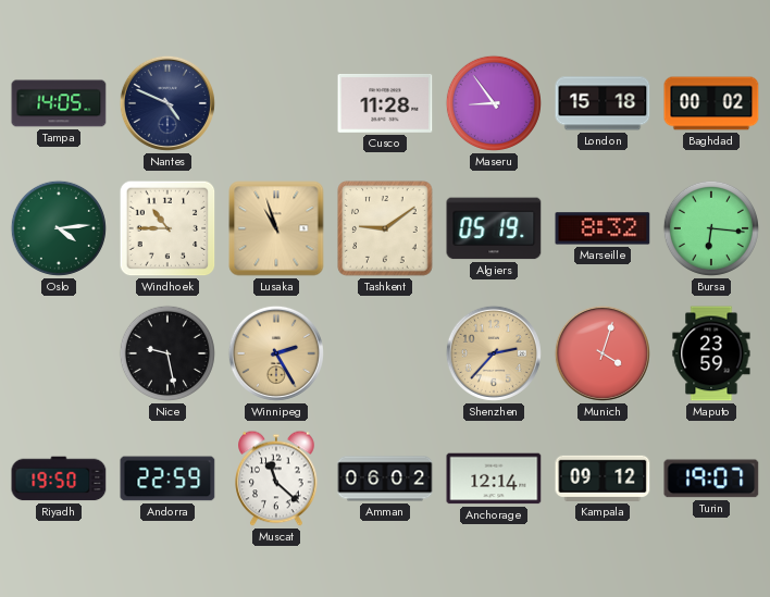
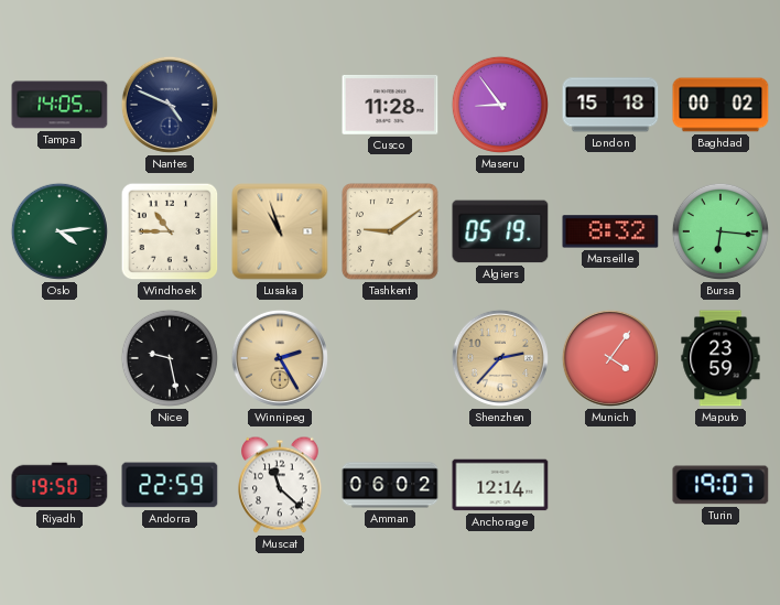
Munich: 4:03 -> 4:06 (610, 358)
Kampala: 09:12 -> none (603, 478)
